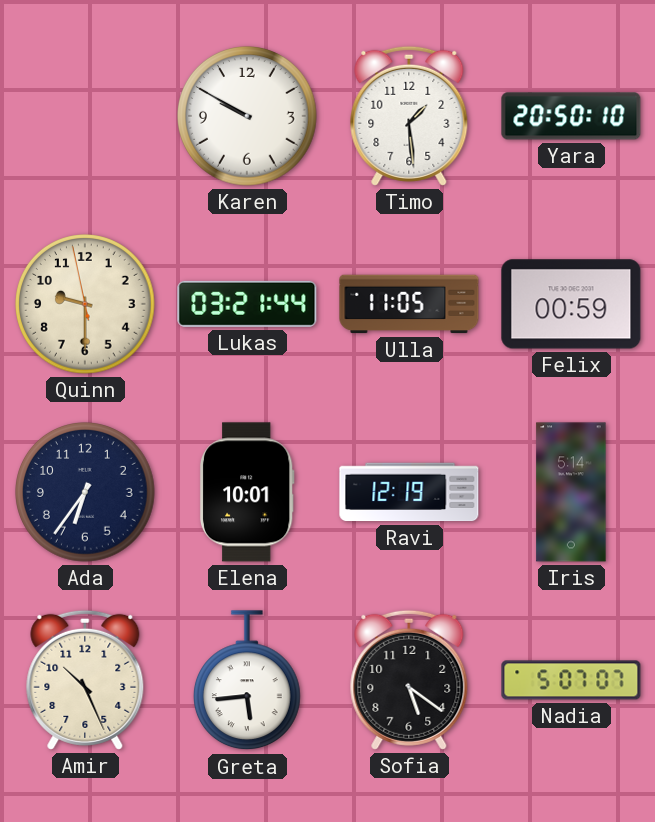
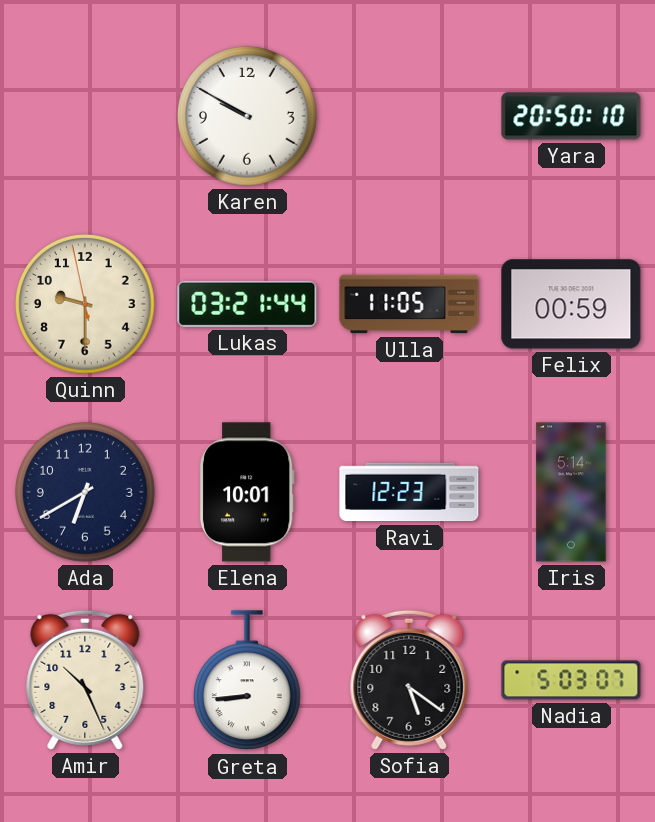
Timo: 1:29 -> none (409, 116)
Ada: 6:36 -> 6:40 (86, 493)
Ravi: 12:19 -> 12:23 (409, 492)
Greta: 5:44 -> 8:44 (247, 681)
Nadia: 5:07 -> 5:03 (571, 680)
